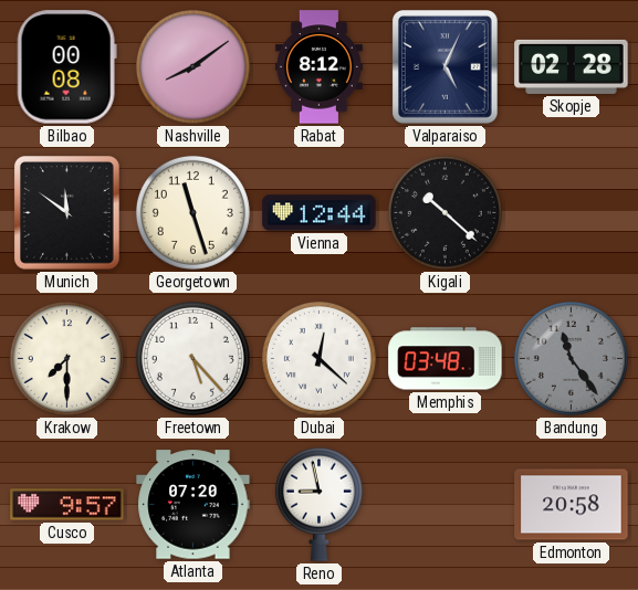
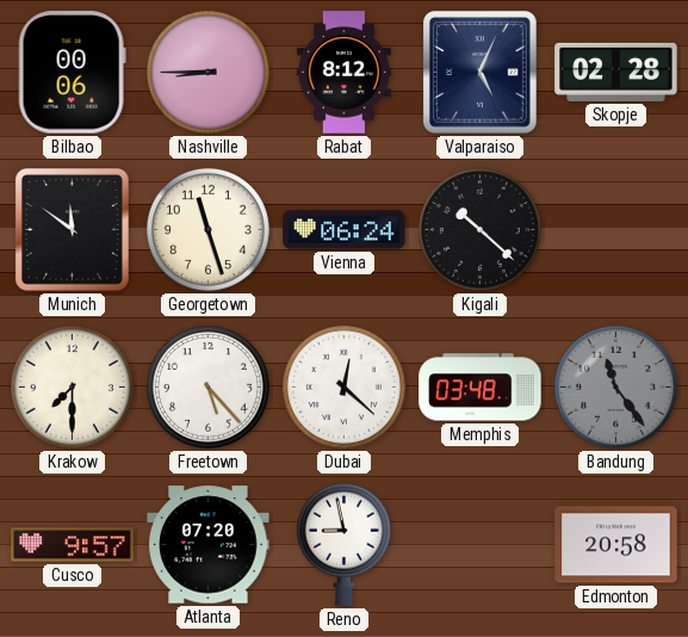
Bilbao: 00:08 -> 00:06 (72, 73)
Nashville: 8:09 -> 8:45 (207, 72)
Vienna: 12:44 -> 06:24 (345, 230)
